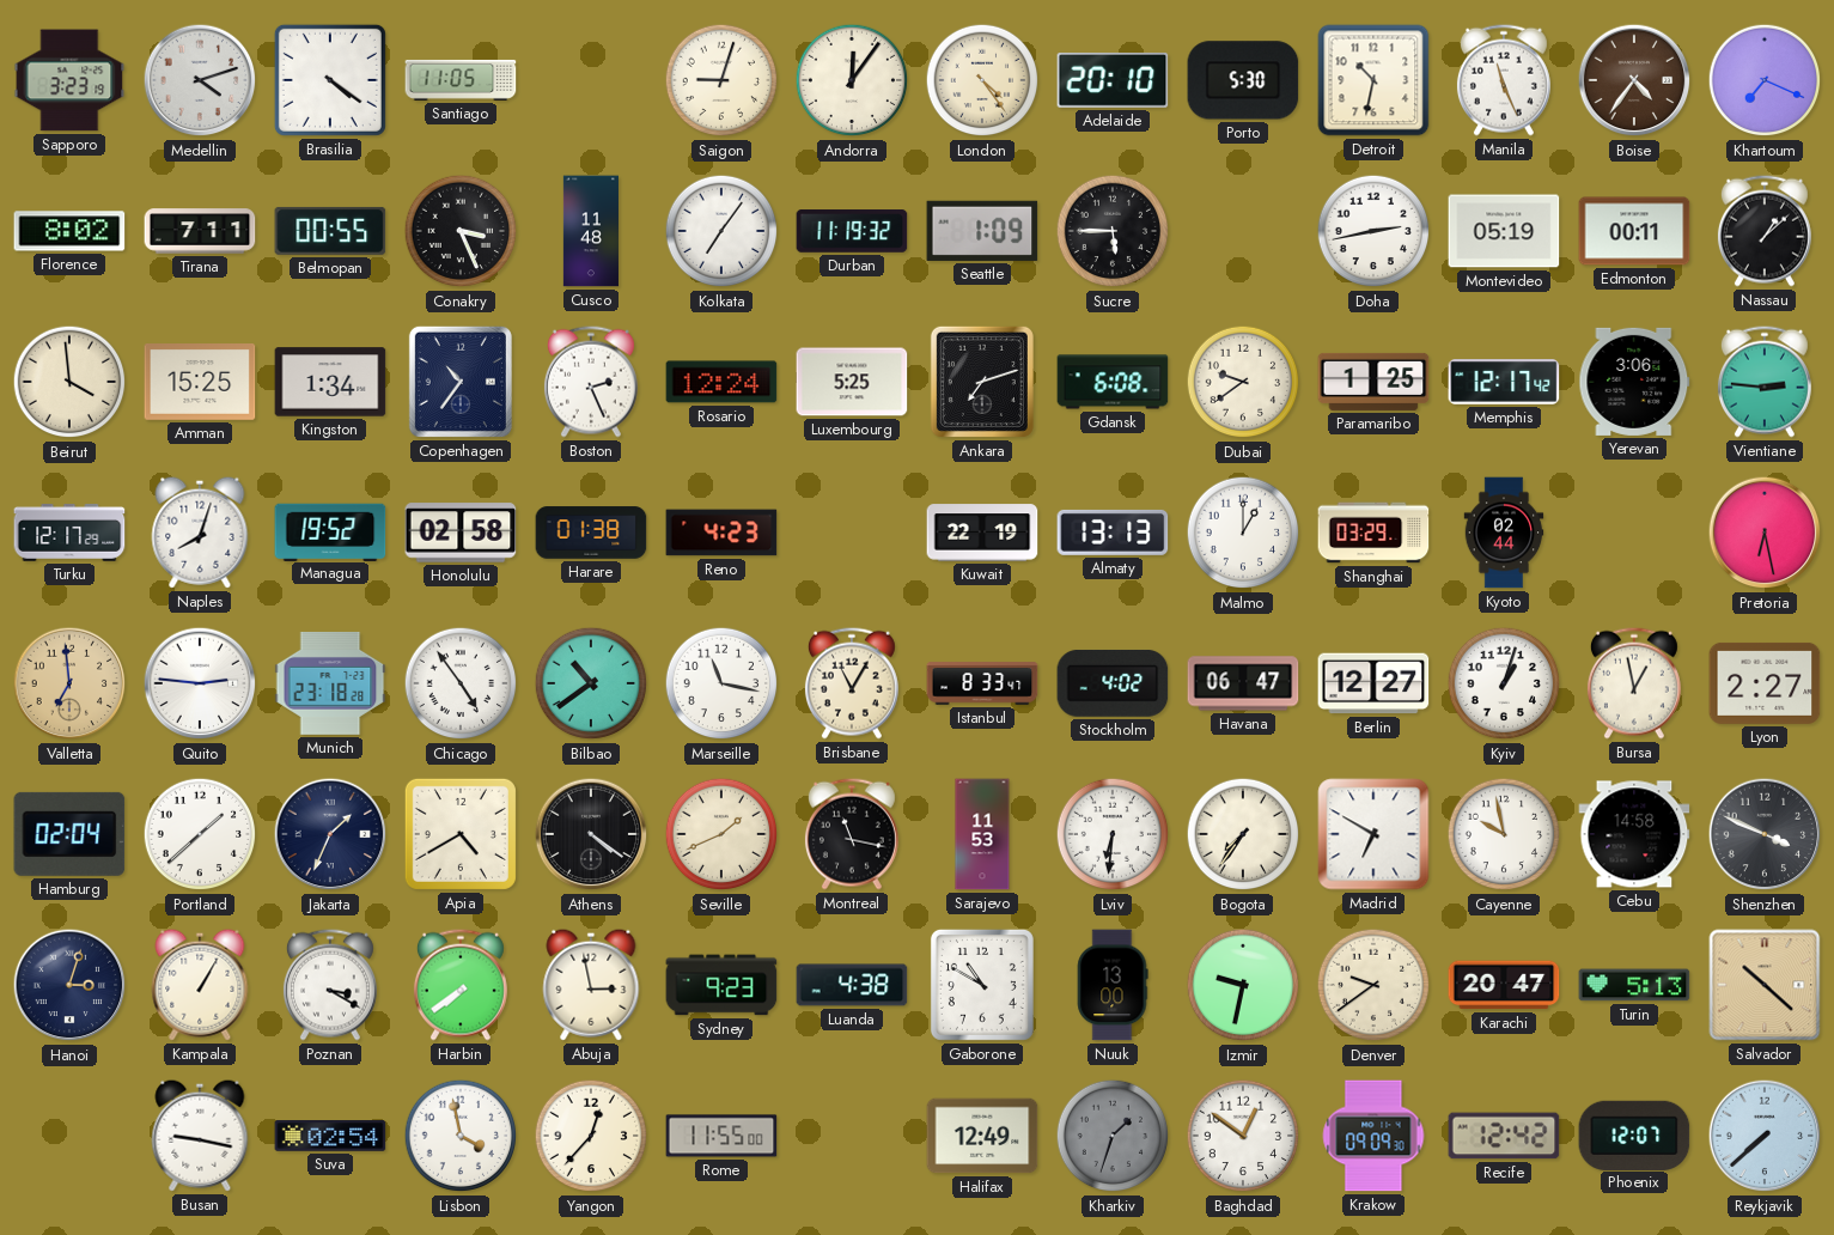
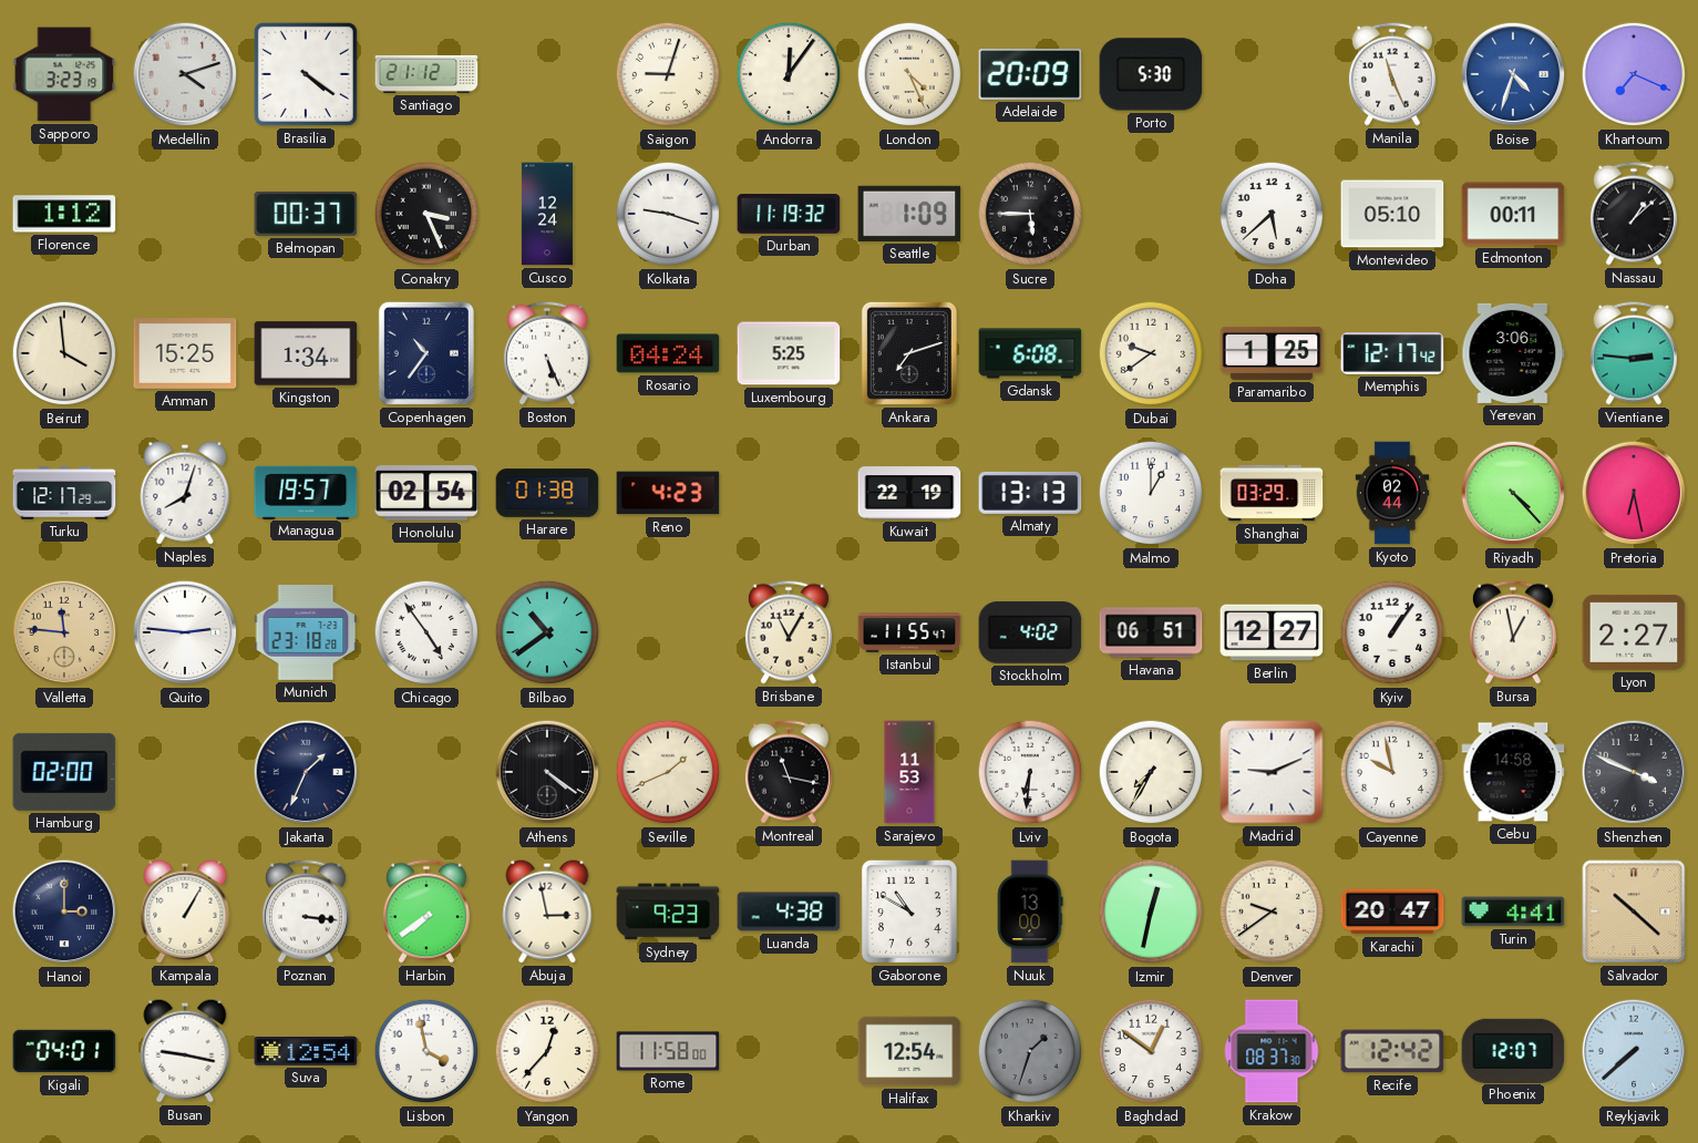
Santiago: 11:05 -> 21:12 (426, 74)
London: 4:24 -> 4:26 (909, 74)
Adelaide: 20:10 -> 20:09 (1030, 75)
Detroit: 10:32 -> none (1373, 80)
Boise: 4:36 -> 4:33 (1513, 74)
Boise dial: brown -> blue (1513, 74)
Florence: 8:02 -> 1:12 (64, 214)
Tirana: 7:11 -> none (200, 231)
Belmopan: 00:55 -> 00:37 (306, 214)
Cusco: 11:48 -> 12:24 (547, 214)
Kolkata: 7:06 -> 9:18 (668, 214)
Doha: 2:43 -> 5:38 (1272, 214)
Montevideo: 05:19 -> 05:10 (1392, 214)
Boston: 2:26 -> 5:26 (547, 353)
Rosario: 12:24 -> 04:24 (668, 353)
Managua: 19:52 -> 19:57 (306, 492)
Honolulu: 02:58 -> 02:54 (426, 493)
Riyadh: none -> 4:23 (1513, 493)
Valletta: 6:59 -> 11:46 (64, 632)
Marseille: 11:17 -> none (721, 683)
Istanbul: 8:33 -> 11:55 (909, 632)
Havana: 06:47 -> 06:51 (1151, 632)
Kyiv: 1:03 -> 1:06 (1392, 632)
Hamburg: 02:04 -> 02:00 (64, 772)
Portland: 1:38 -> none (200, 834)
Apia: 4:40 -> none (461, 834)
Bogota: 7:36 -> 7:35 (1151, 772)
Madrid: 6:50 -> 9:11 (1272, 772)
Hanoi: 3:03 -> 3:00 (64, 912)
Poznan: 3:20 -> 3:16 (306, 912)
Izmir: 9:32 -> 12:32 (1151, 912)
Turin: 5:13 -> 4:41 (1513, 912)
Kigali: none -> 04:01 (64, 1051)
Suva: 02:54 -> 12:54 (306, 1051)
Rome: 11:55 -> 11:58 (668, 1051)
Halifax: 12:49 -> 12:54 (909, 1051)
Krakow: 09:09 -> 08:37 (1272, 1051)
